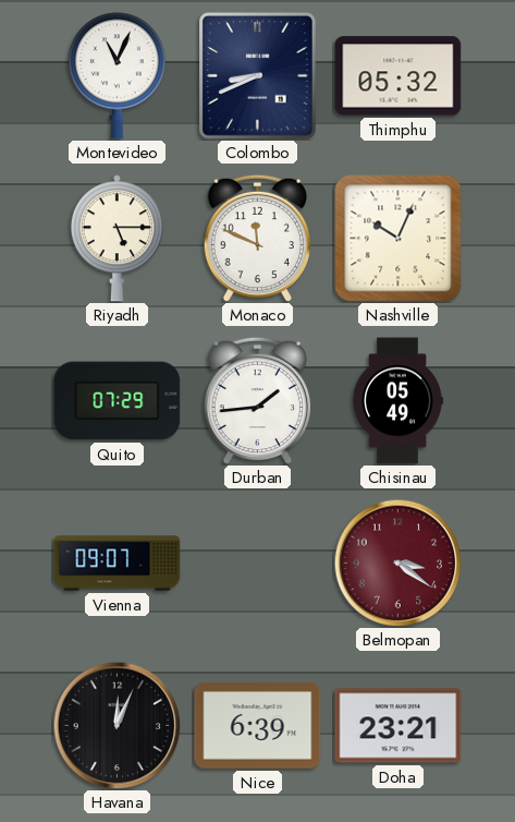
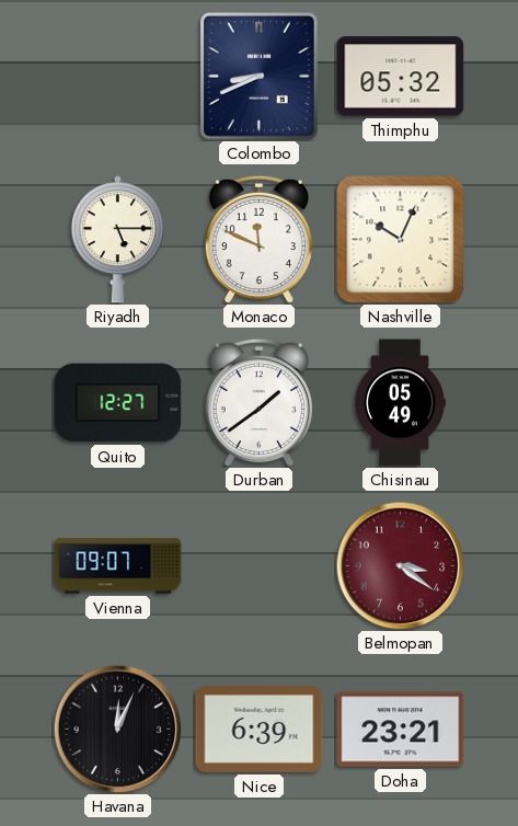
Montevideo: 11:04 -> none (117, 76)
Quito: 07:29 -> 12:27 (118, 403)
Durban: 1:44 -> 1:39 (258, 402)
